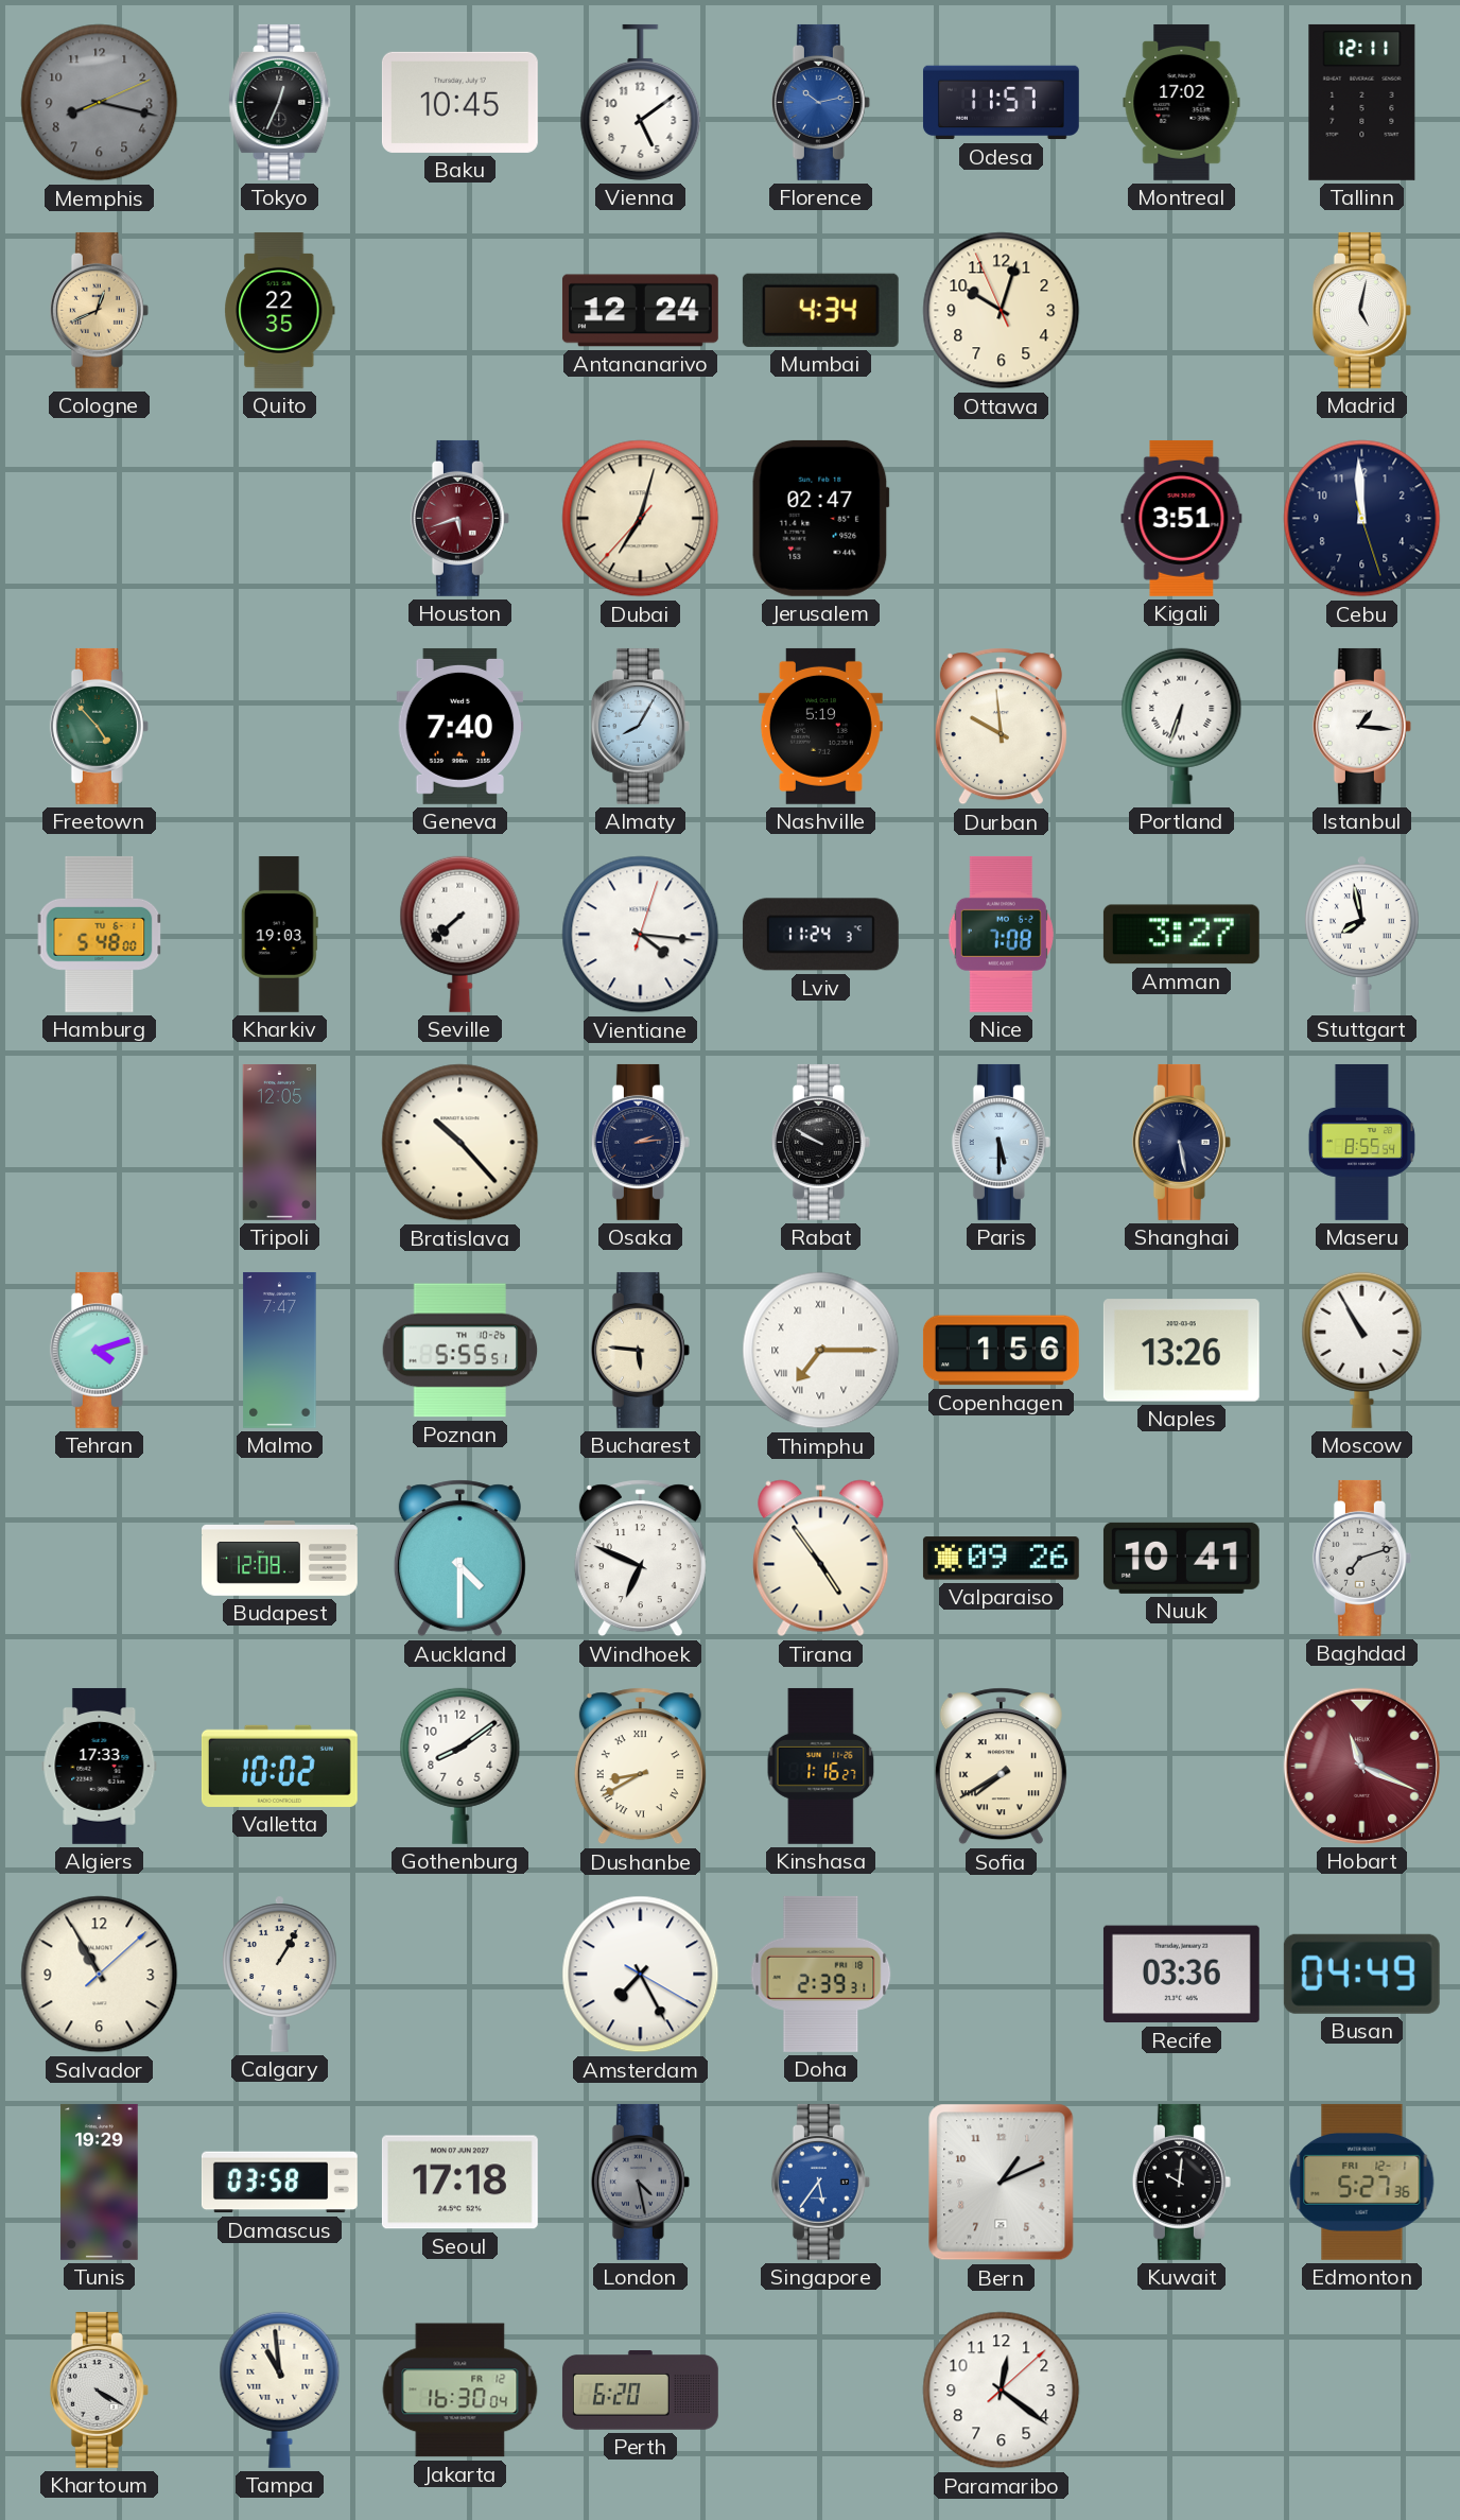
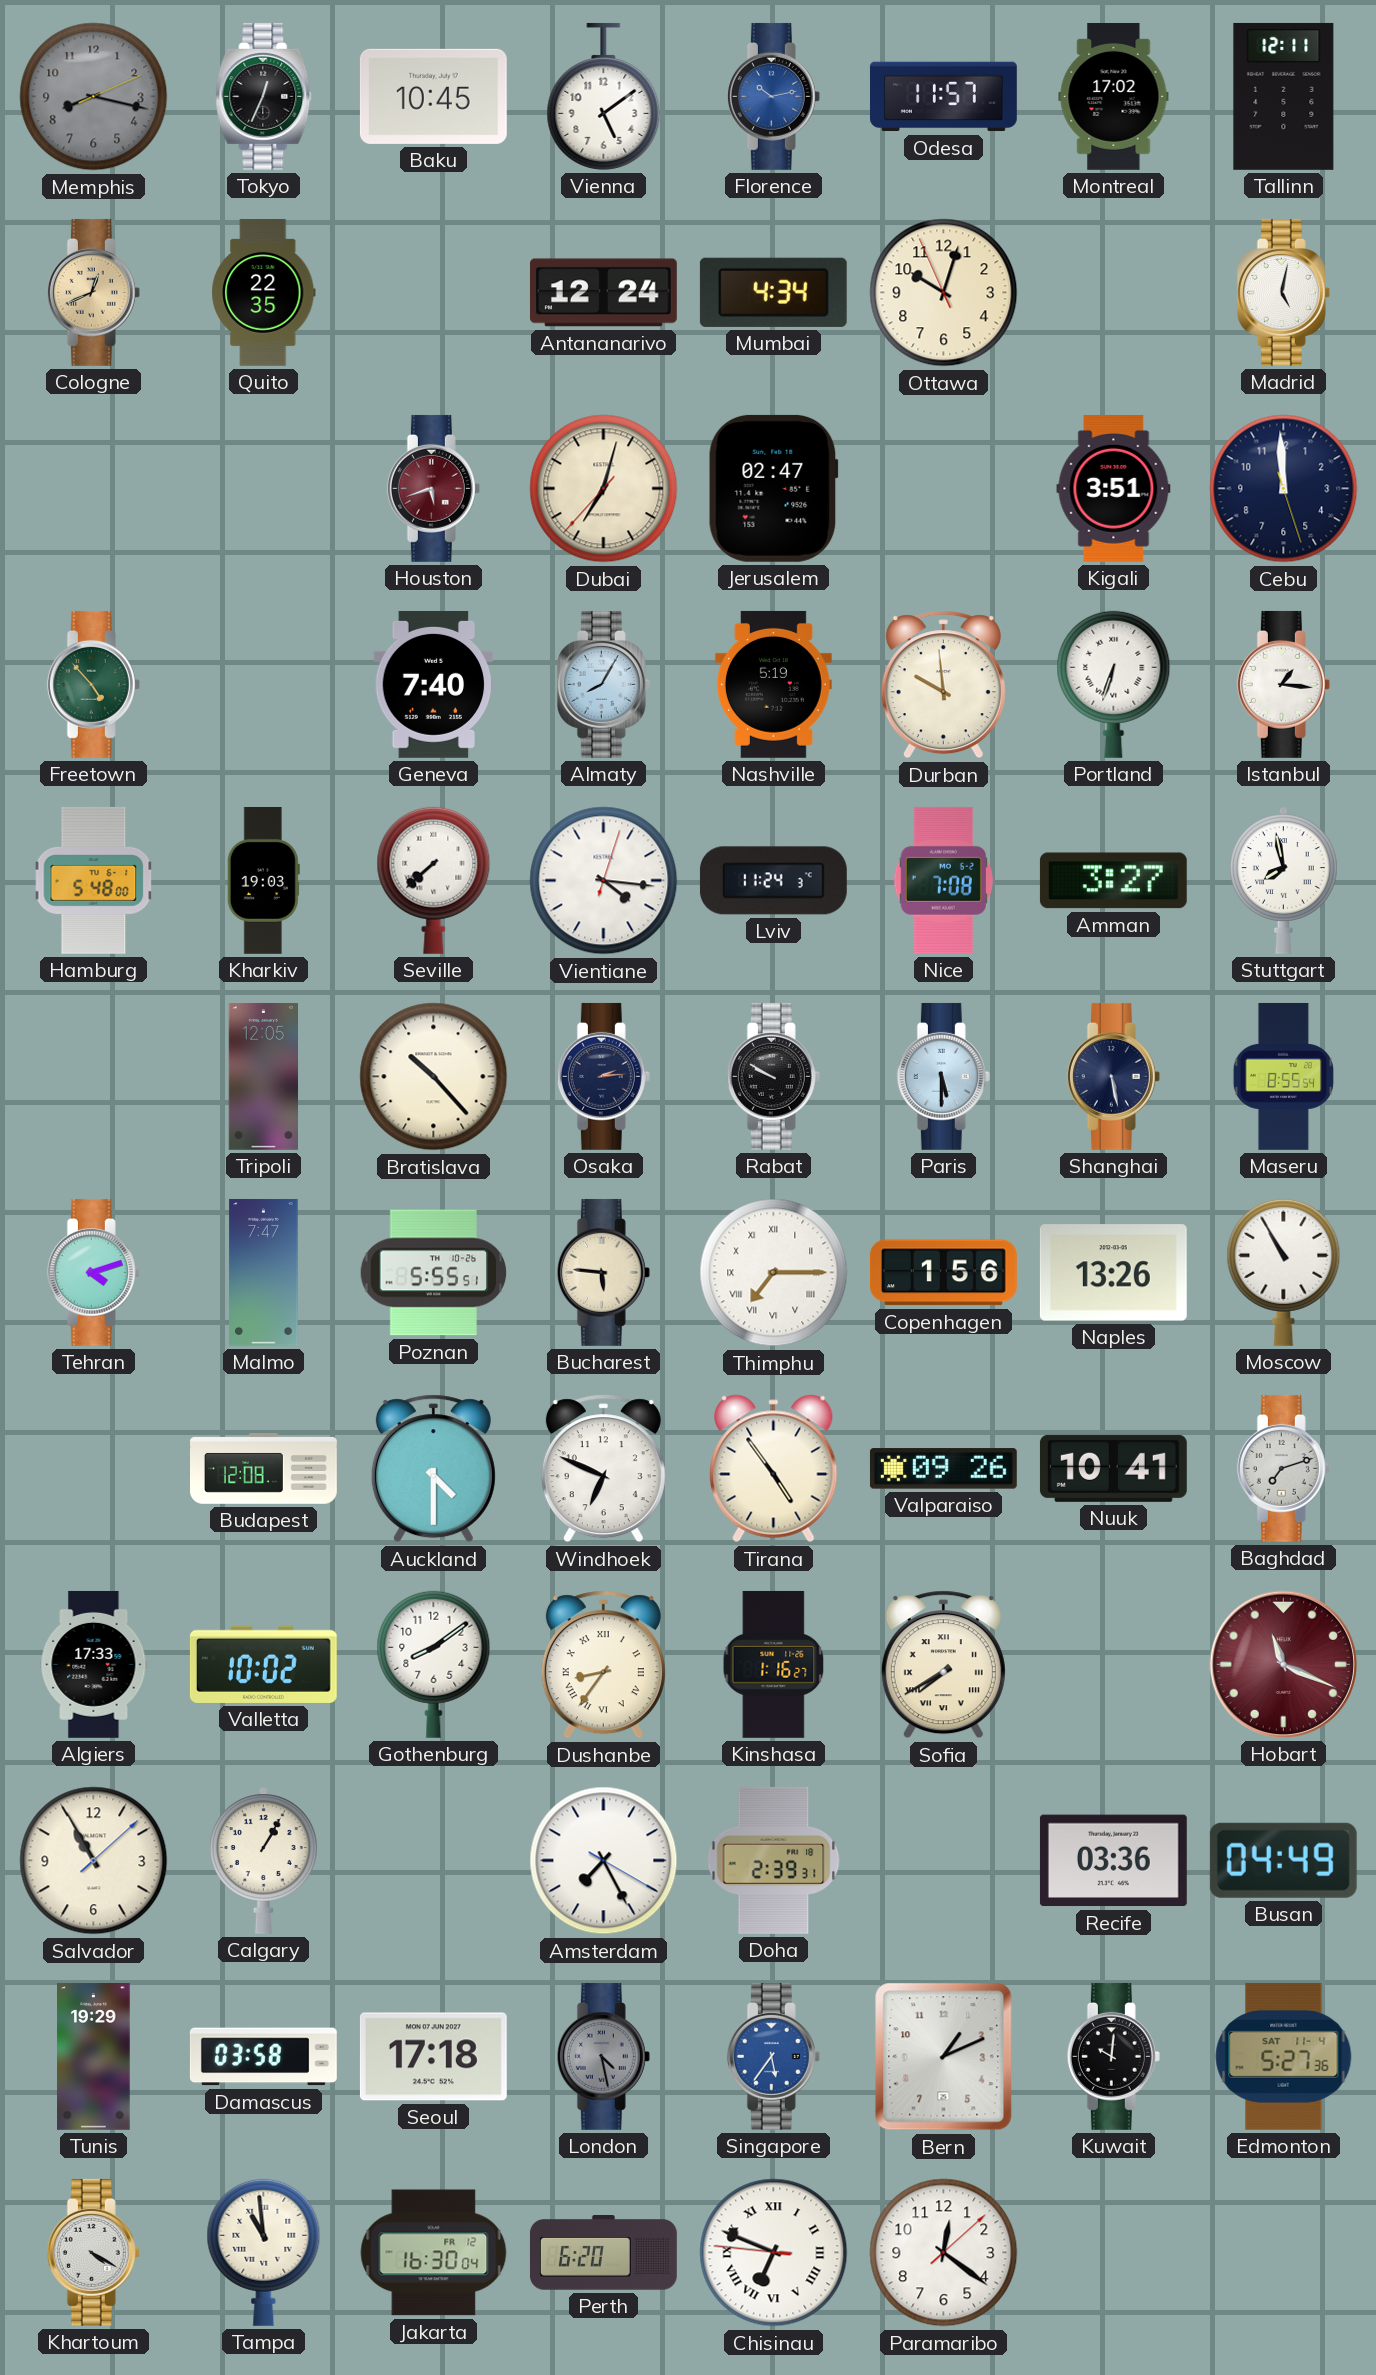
Dushanbe: 8:40 -> 8:36 (603, 1665)
Edmonton date: FRI 12-1 -> SAT 11-4 (1284, 2056)
Chisinau: none -> 6:48 (774, 2253)
